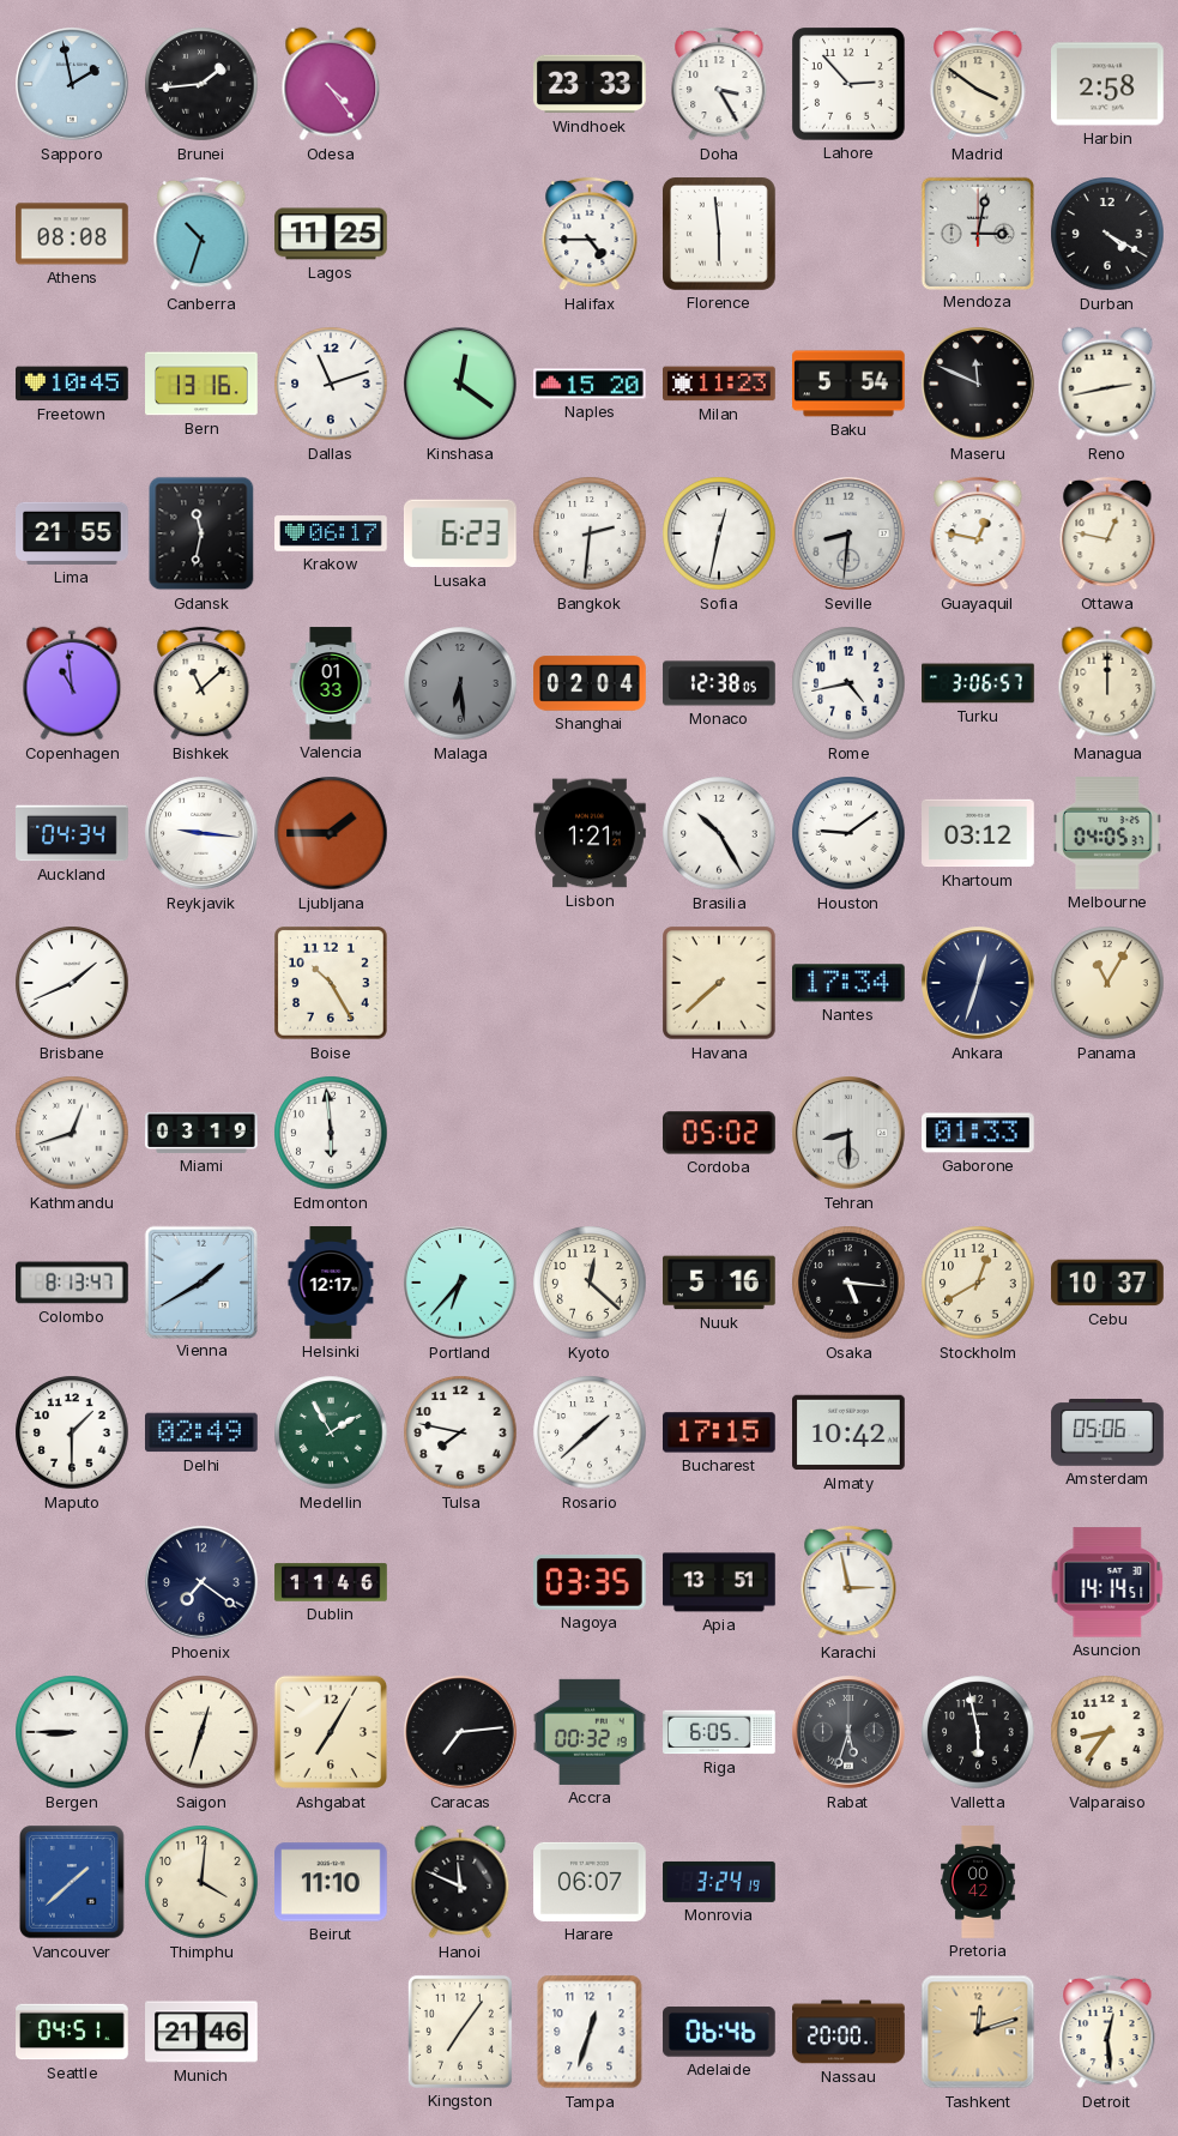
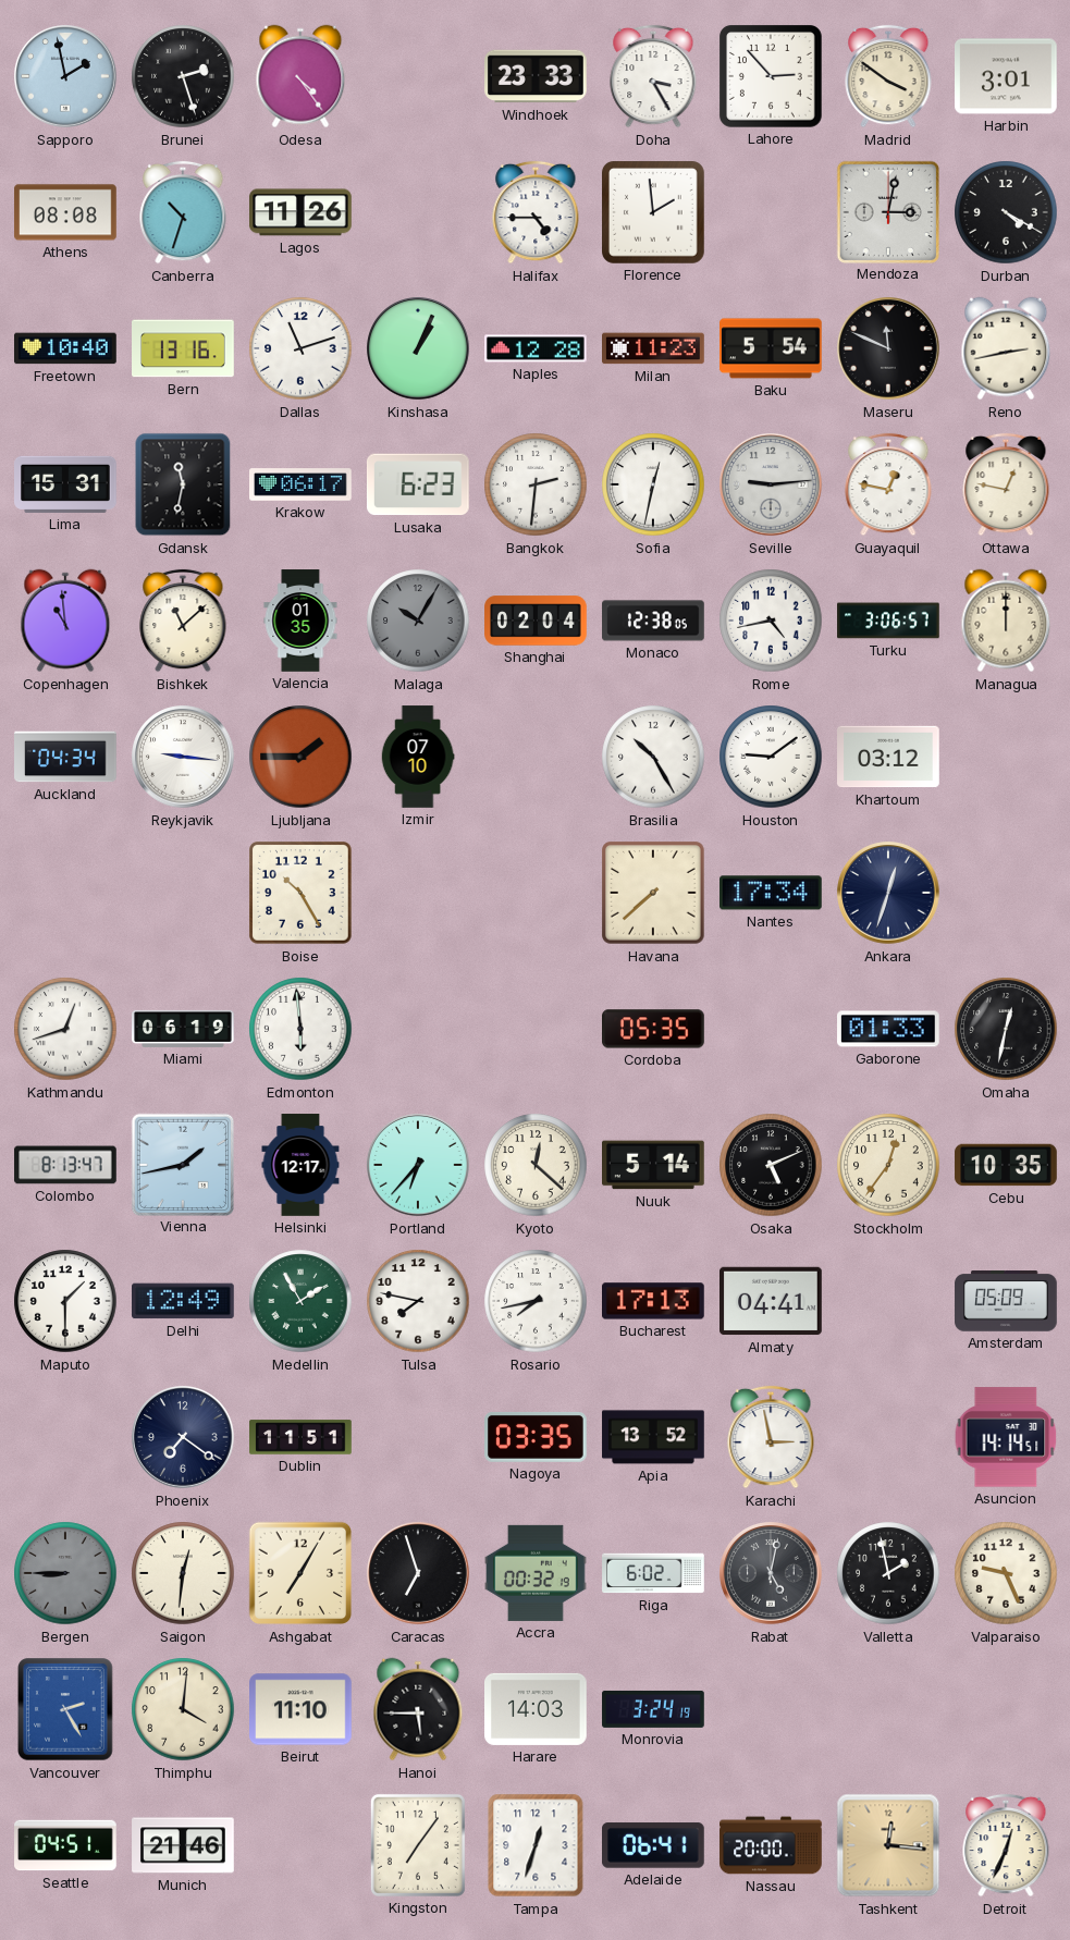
Brunei: 1:44 -> 2:27 (183, 76)
Harbin: 2:58 -> 3:01 (1007, 76)
Lagos: 11:25 -> 11:26 (302, 212)
Florence: 5:59 -> 1:59 (654, 213)
Freetown: 10:45 -> 10:40 (65, 348)
Kinshasa: 12:21 -> 1:04 (418, 348)
Naples: 15:20 -> 12:28 (537, 348)
Lima: 21:55 -> 15:31 (65, 484)
Seville: 8:31 -> 9:14 (771, 484)
Valencia: 01:33 -> 01:35 (300, 621)
Malaga: 6:29 -> 10:05 (418, 621)
Izmir: none -> 07:10 (418, 757)
Lisbon: 1:21 -> none (590, 833)
Melbourne: 04:05 -> none (1108, 834)
Brisbane: 1:41 -> none (72, 983)
Panama: 11:05 -> none (1107, 983)
Miami: 03:19 -> 06:19 (183, 1029)
Cordoba: 05:02 -> 05:35 (654, 1029)
Tehran: 8:30 -> none (848, 1133)
Omaha: none -> 12:32 (1006, 1029)
Vienna: 1:40 -> 1:43 (182, 1164)
Nuuk: 5:16 -> 5:14 (654, 1165)
Osaka: 5:16 -> 5:11 (771, 1165)
Stockholm: 12:40 -> 12:36 (888, 1165)
Cebu: 10:37 -> 10:35 (1006, 1165)
Delhi: 02:49 -> 12:49 (184, 1301)
Rosario: 1:38 -> 7:43 (536, 1301)
Bucharest: 17:15 -> 17:13 (654, 1301)
Almaty: 10:42 -> 04:41 (772, 1301)
Amsterdam: 05:06 -> 05:09 (1006, 1301)
Dublin: 11:46 -> 11:51 (300, 1437)
Apia: 13:51 -> 13:52 (653, 1437)
Bergen dial: white -> grey (65, 1573)
Saigon: 12:33 -> 12:31 (183, 1573)
Caracas: 7:14 -> 6:57 (418, 1573)
Riga: 6:05 -> 6:02 (653, 1573)
Rabat: 5:33 -> 5:02 (771, 1573)
Valletta: 5:58 -> 1:58 (888, 1573)
Valparaiso: 8:36 -> 9:26 (1006, 1573)
Vancouver: 1:38 -> 2:25 (66, 1709)
Hanoi: 11:49 -> 5:45 (418, 1709)
Harare: 06:07 -> 14:03 (537, 1709)
Pretoria: 00:42 -> none (978, 1882)
Adelaide: 06:46 -> 06:41 (654, 1845)
Tashkent: 12:12 -> 12:16 (888, 1845)
Detroit: 12:29 -> 12:34 (1006, 1845)
